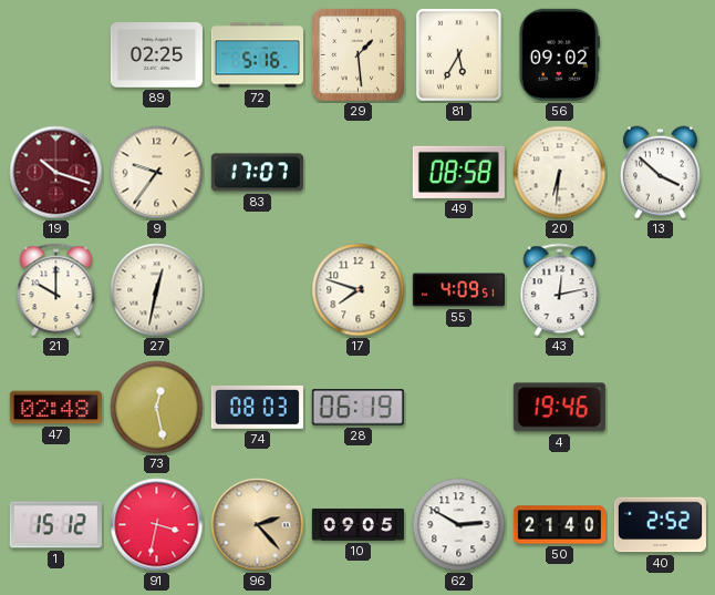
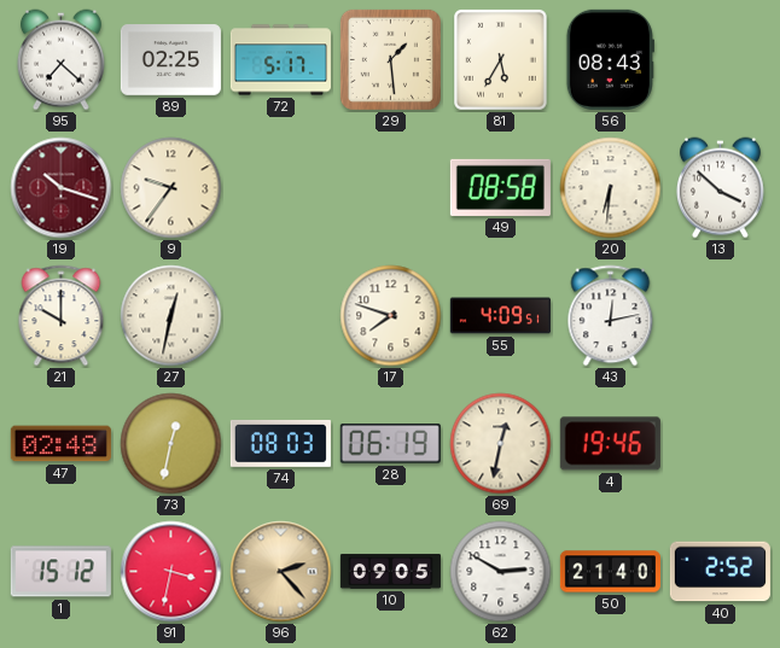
95: none -> 7:22 (60, 60)
72: 5:16 -> 5:17 (280, 60)
56: 09:02 -> 08:43 (610, 59)
83: 17:07 -> none (257, 173)
73: 12:28 -> 12:32 (171, 444)
69: none -> 12:32 (501, 444)
